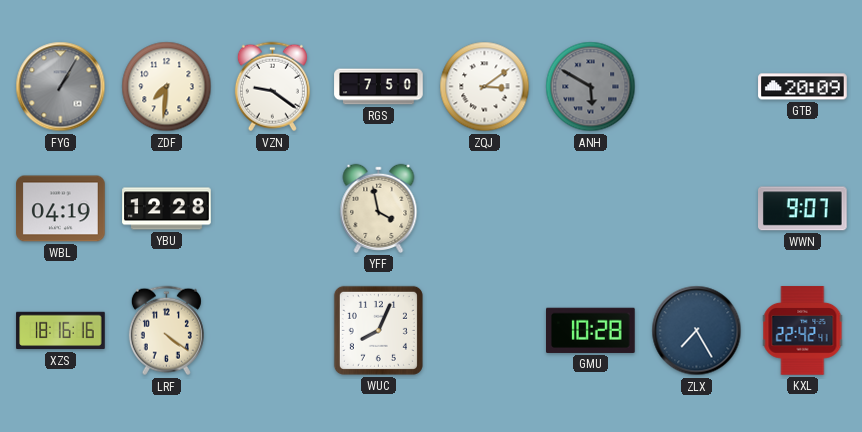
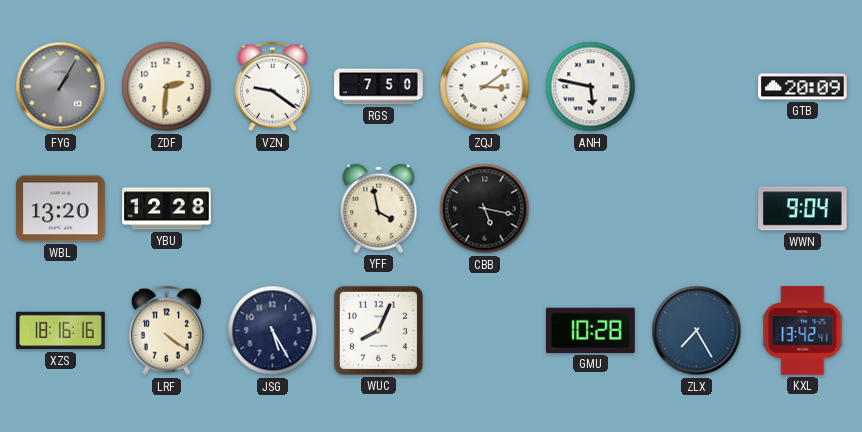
ZDF: 7:31 -> 2:31 (167, 87)
ANH: 5:50 -> 5:47 (591, 87)
ANH dial: grey -> white (591, 87)
WBL: 04:19 -> 13:20 (61, 209)
CBB: none -> 5:17 (485, 209)
WWN: 9:07 -> 9:04 (803, 209)
JSG: none -> 5:25 (273, 331)
KXL: 22:42 -> 13:42 (803, 331)
